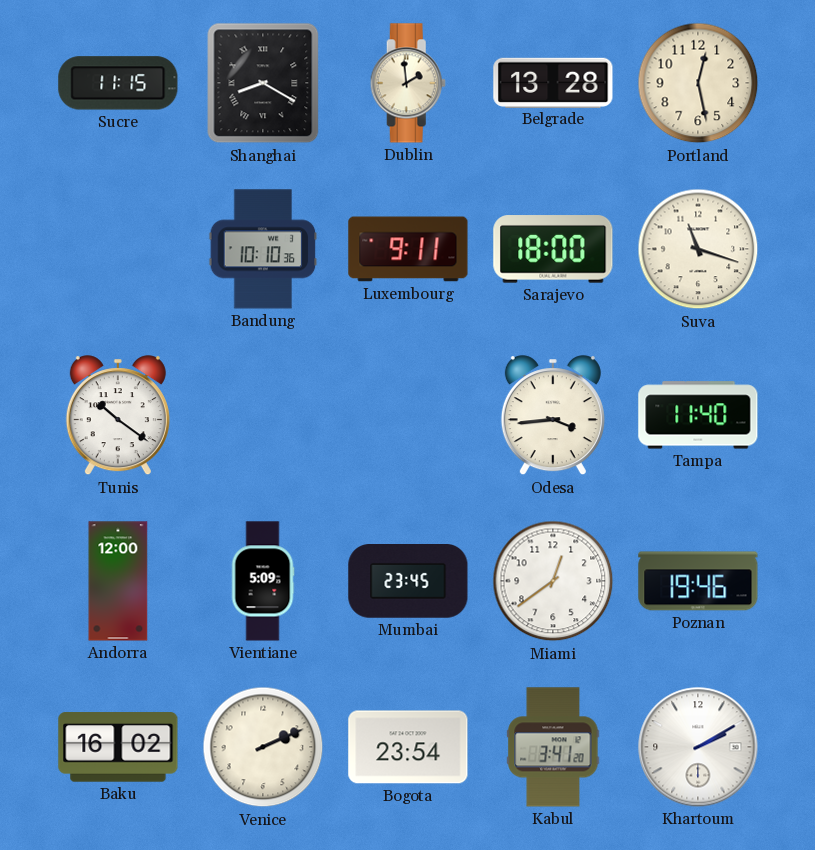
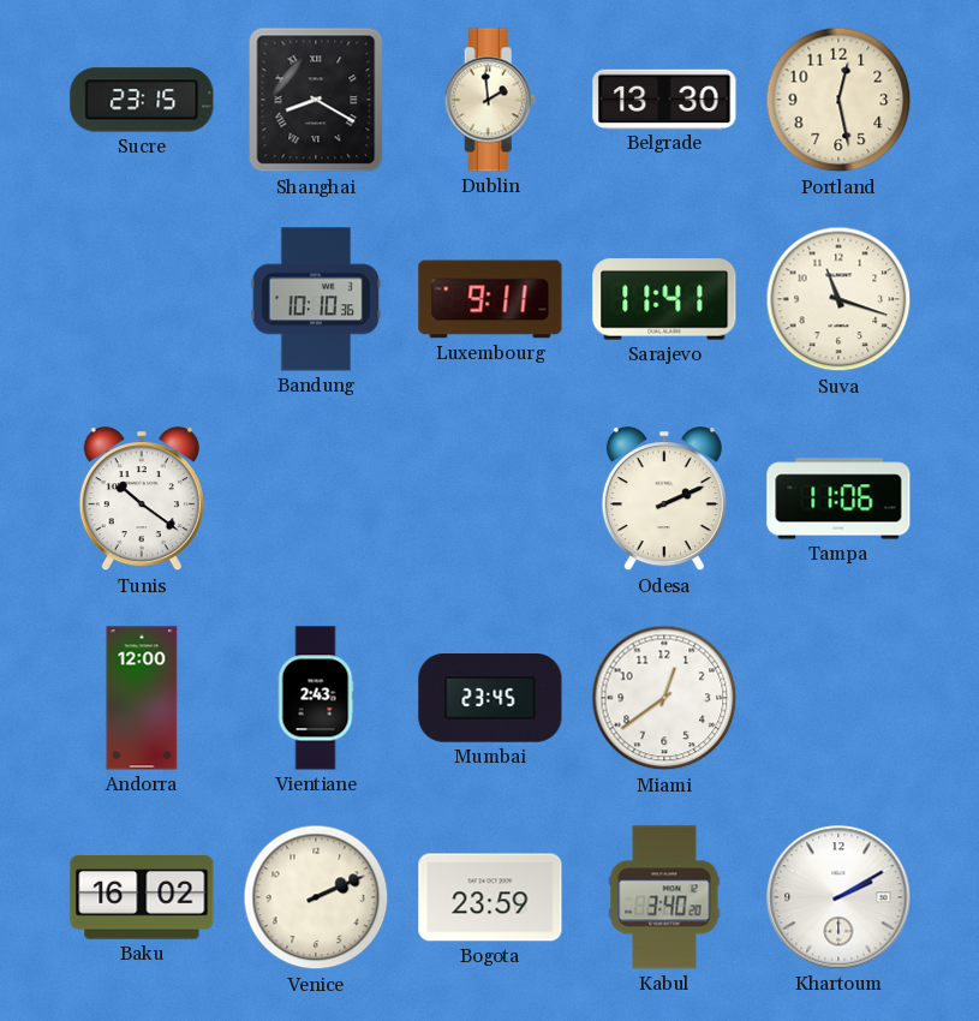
Sucre: 11:15 -> 23:15 (142, 100)
Belgrade: 13:28 -> 13:30 (664, 98)
Sarajevo: 18:00 -> 11:41 (664, 299)
Odesa: 3:44 -> 2:11 (664, 500)
Tampa: 11:40 -> 11:06 (838, 498)
Vientiane: 5:09 -> 2:43 (316, 698)
Poznan: 19:46 -> none (698, 581)
Bogota: 23:54 -> 23:59 (490, 897)
Kabul: 3:41 -> 3:40 (664, 897)
